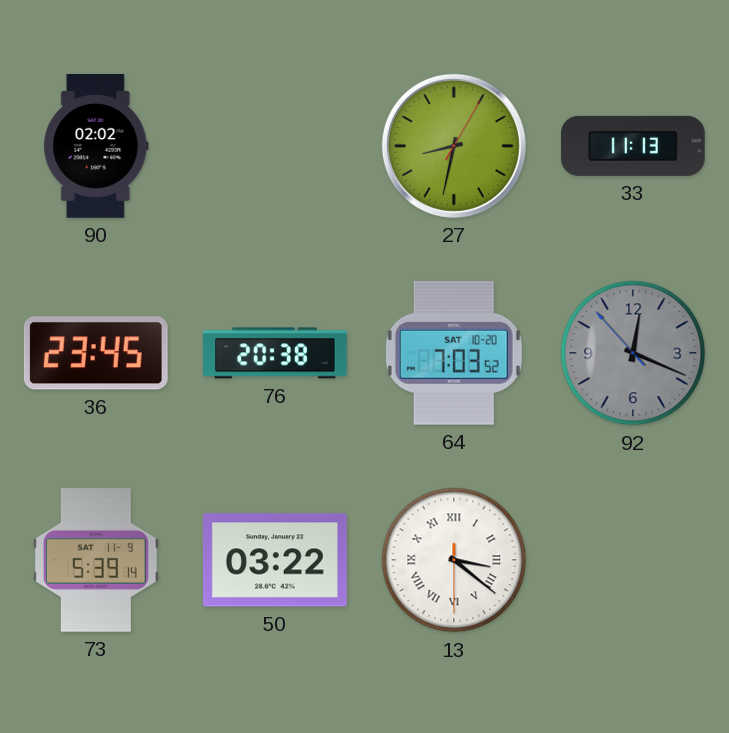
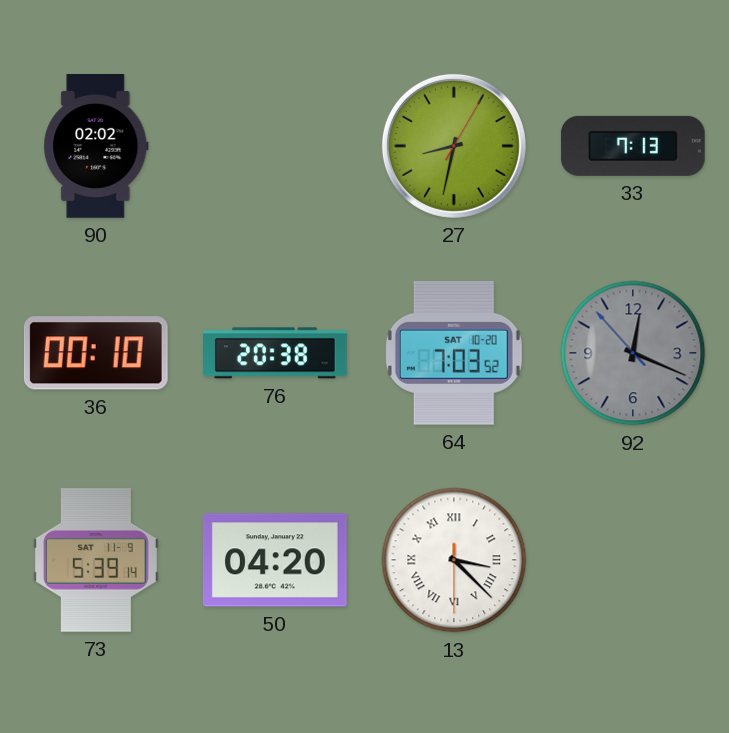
33: 11:13 -> 7:13 (633, 146)
36: 23:45 -> 00:10 (96, 353)
50: 03:22 -> 04:20 (275, 560)
13: 3:21 -> 3:22 (454, 560)
